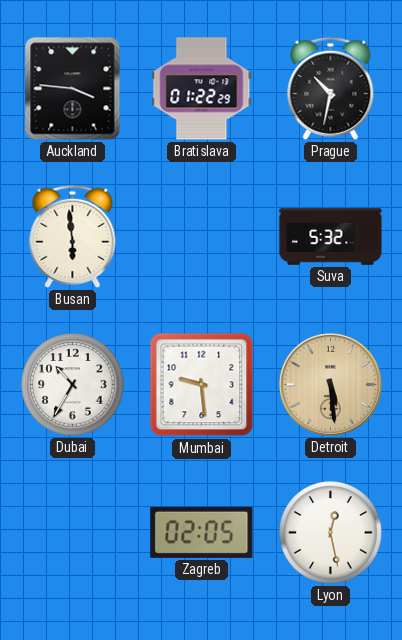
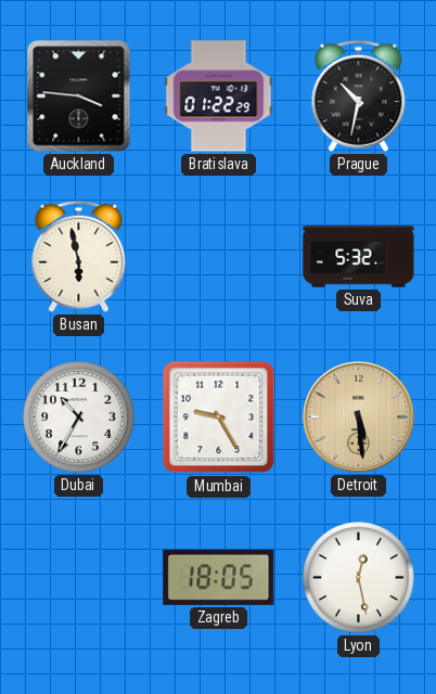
Busan: 5:59 -> 5:58 (79, 256)
Mumbai: 9:29 -> 9:25 (219, 417)
Zagreb: 02:05 -> 18:05 (219, 577)
